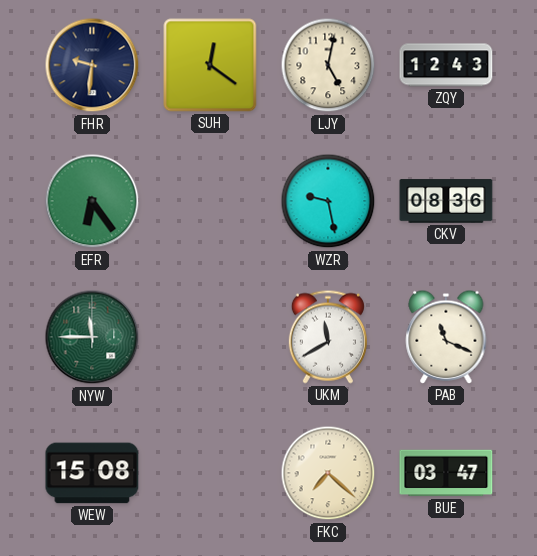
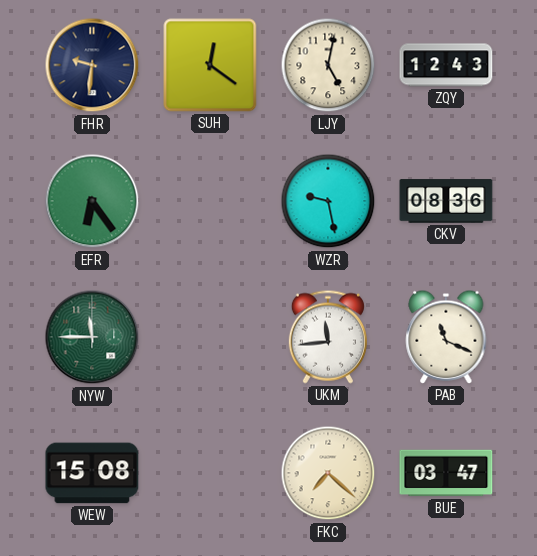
UKM: 11:40 -> 11:44 (328, 337)
